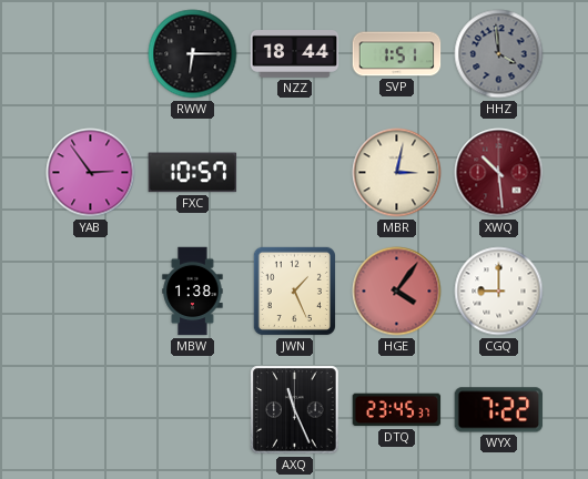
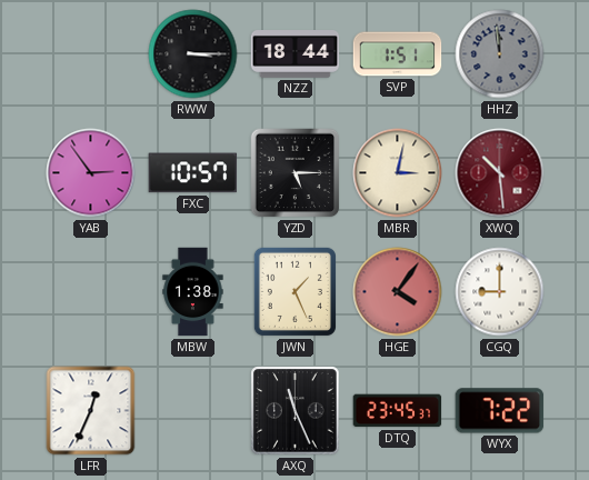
RWW: 6:15 -> 3:15 (193, 54)
HHZ: 3:59 -> 11:59 (500, 54)
YZD: none -> 5:15 (296, 173)
LFR: none -> 12:34 (91, 411)
